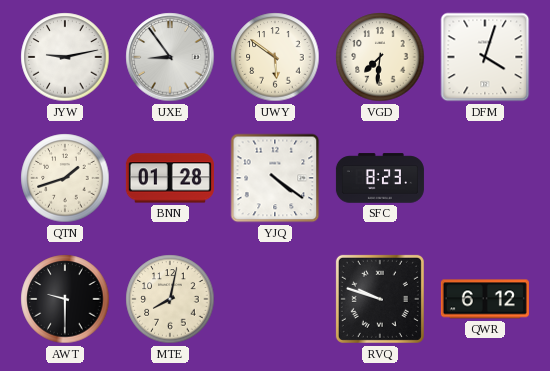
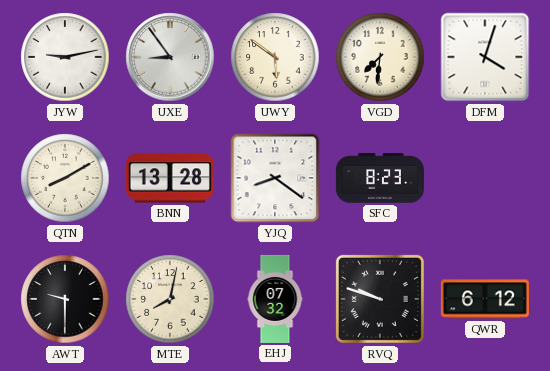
QTN: 1:42 -> 8:10 (65, 178)
BNN: 01:28 -> 13:28 (170, 178)
YJQ: 4:21 -> 8:21 (275, 178)
EHJ: none -> 07:32 (275, 299)
